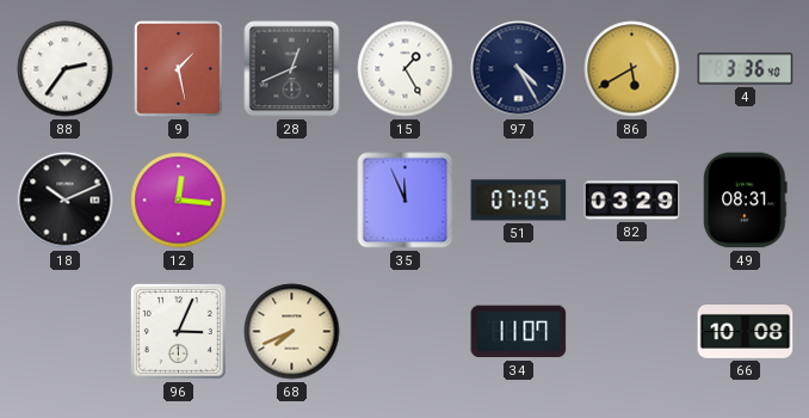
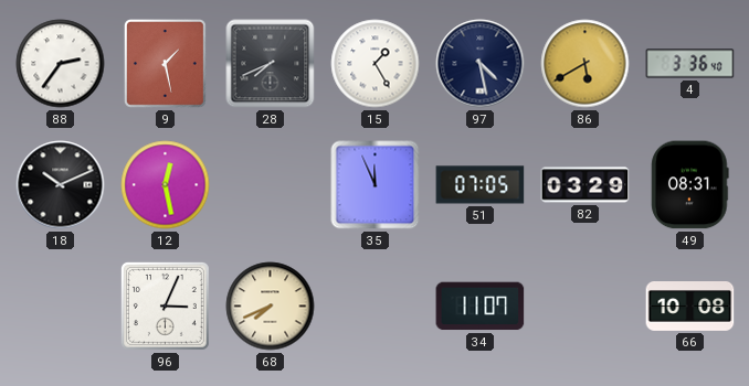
28: 12:41 -> 7:41 (271, 64)
97: 4:25 -> 4:28 (481, 64)
12: 12:16 -> 12:28 (166, 185)
